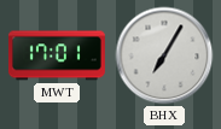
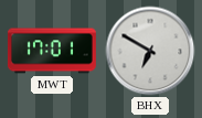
BHX: 7:05 -> 6:50 (150, 51)
